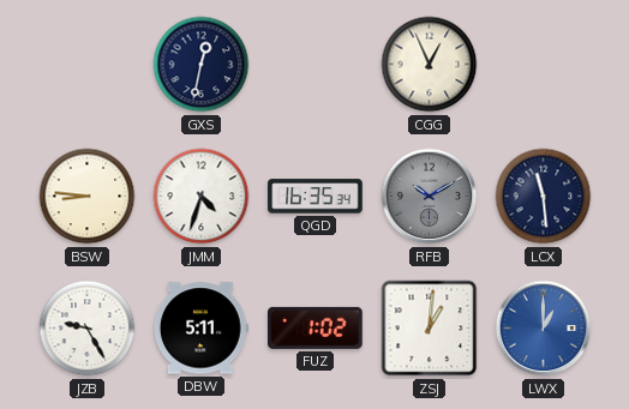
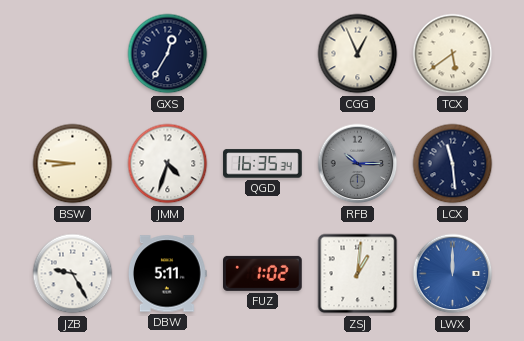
GXS: 12:32 -> 12:35 (168, 54)
TCX: none -> 5:39 (453, 54)
RFB: 10:10 -> 10:15 (358, 164)
LWX: 1:00 -> 12:00 (453, 274)
